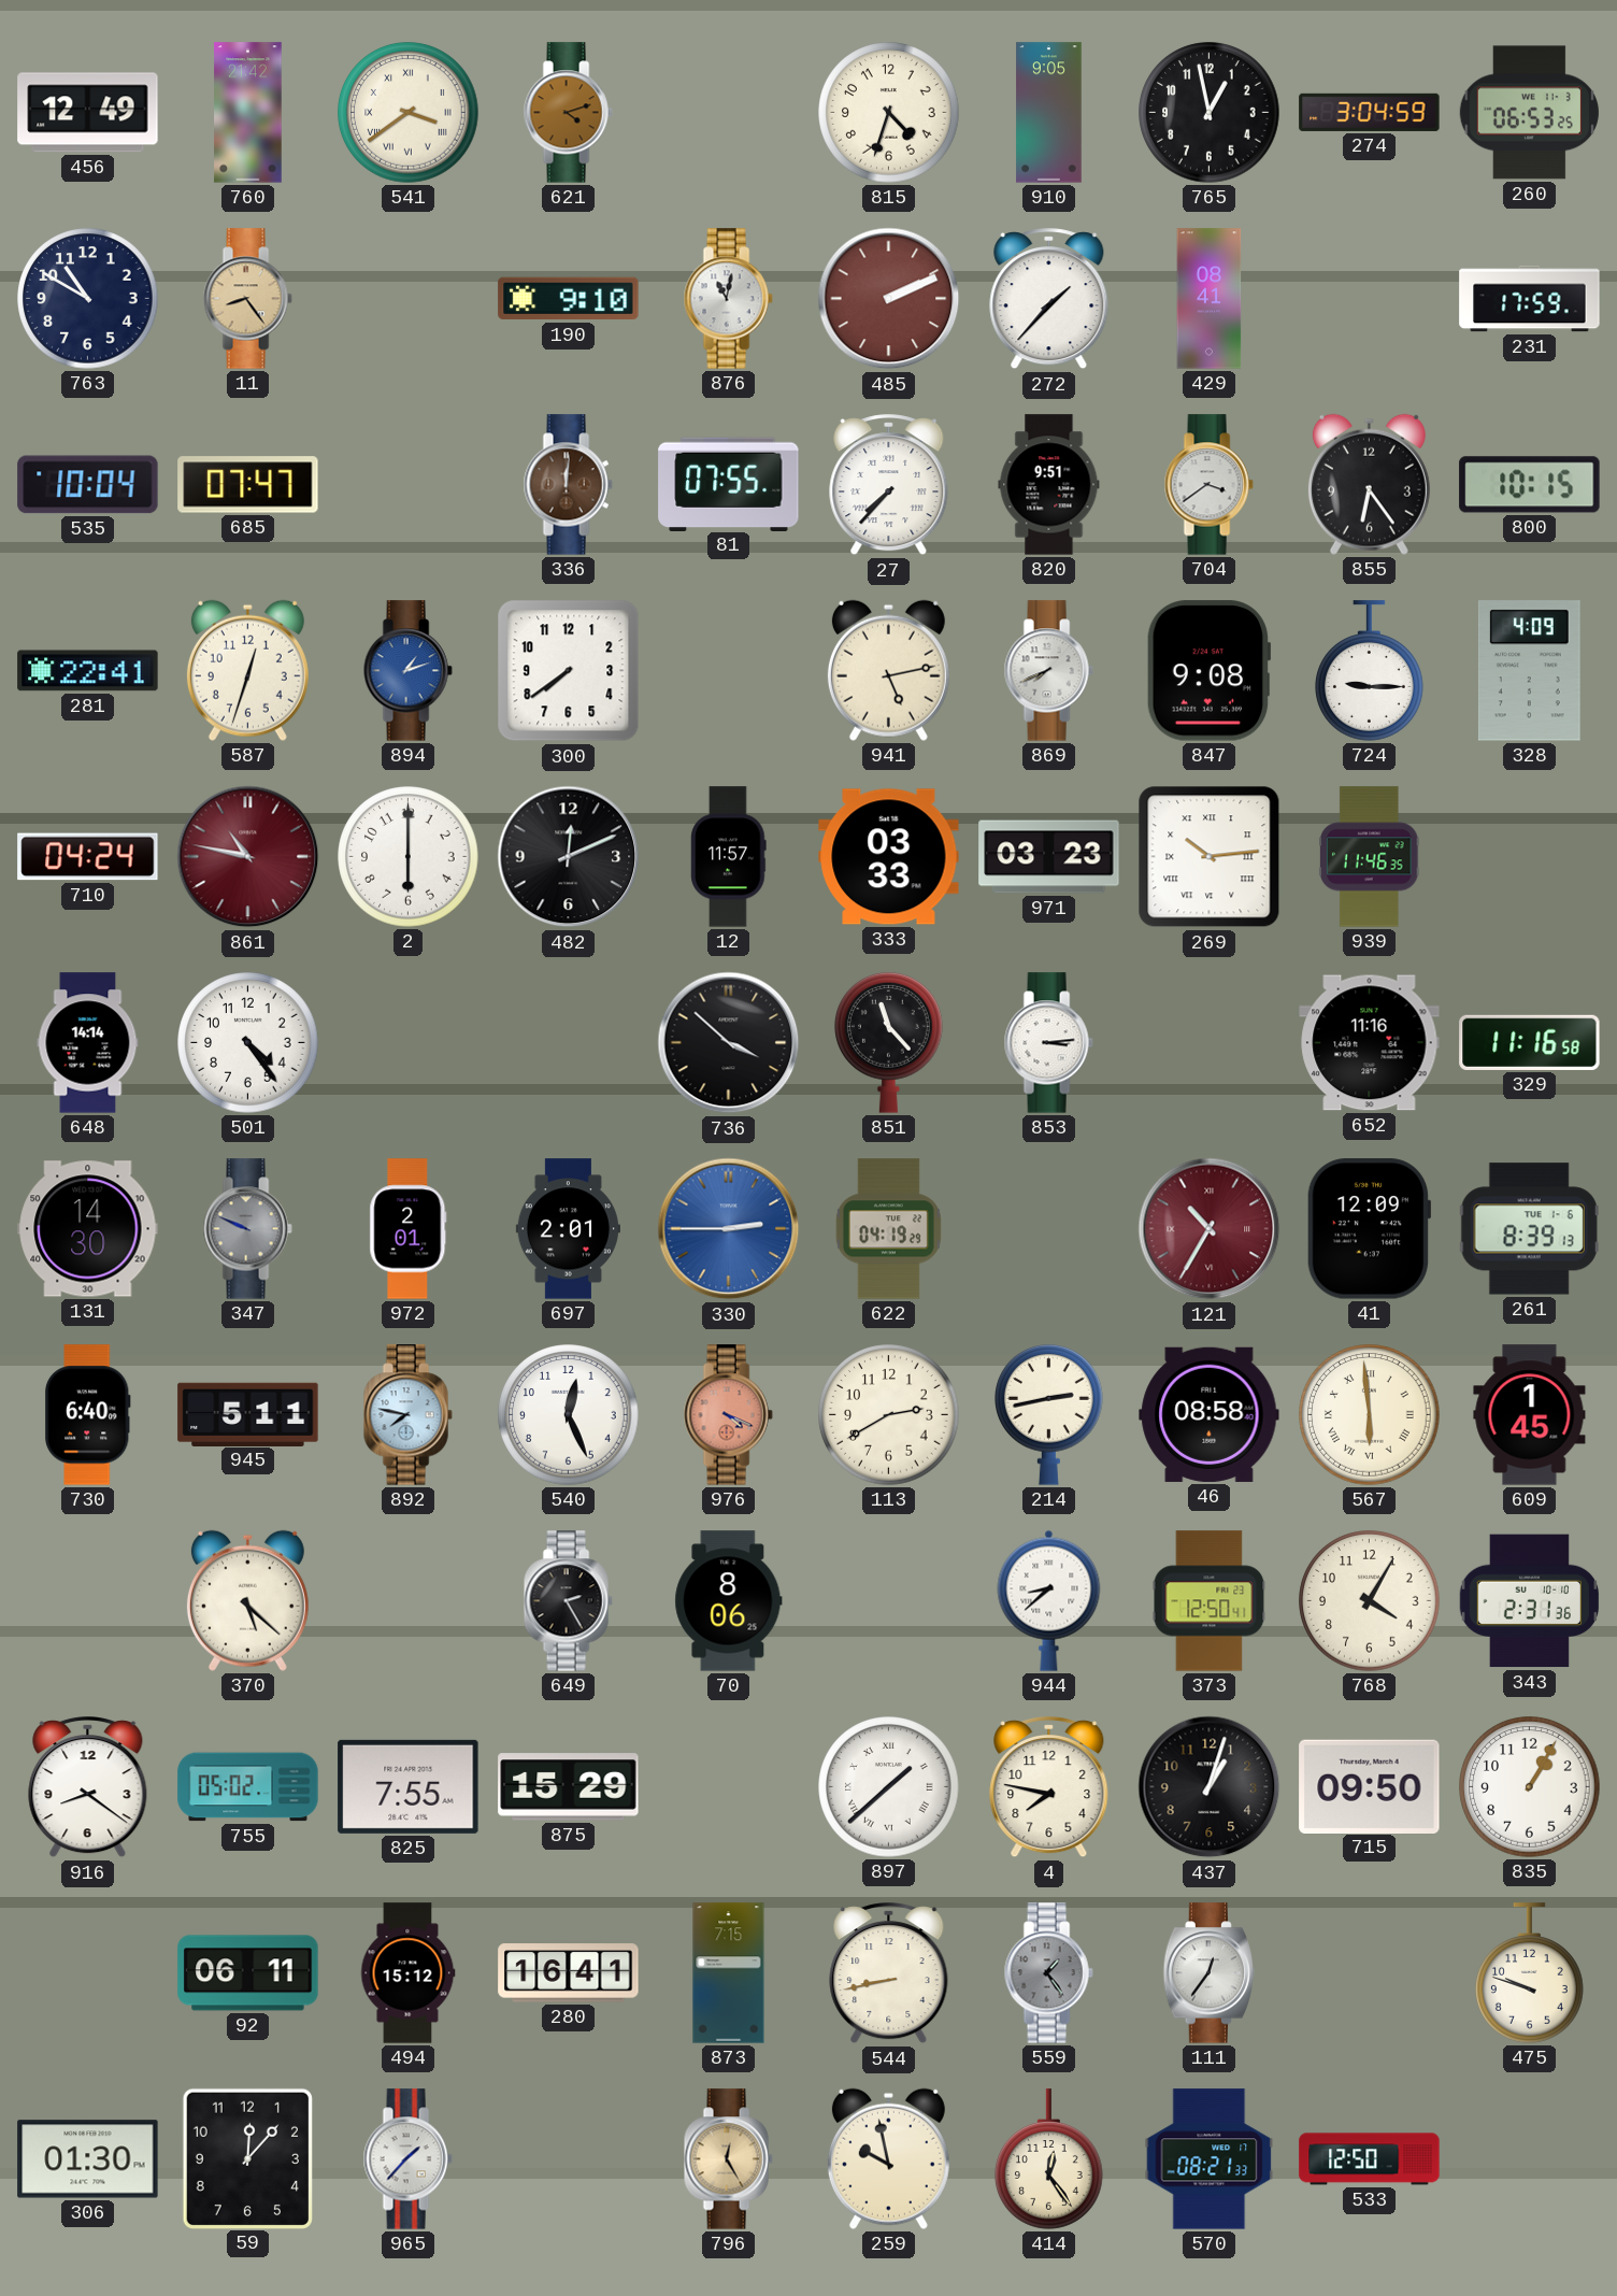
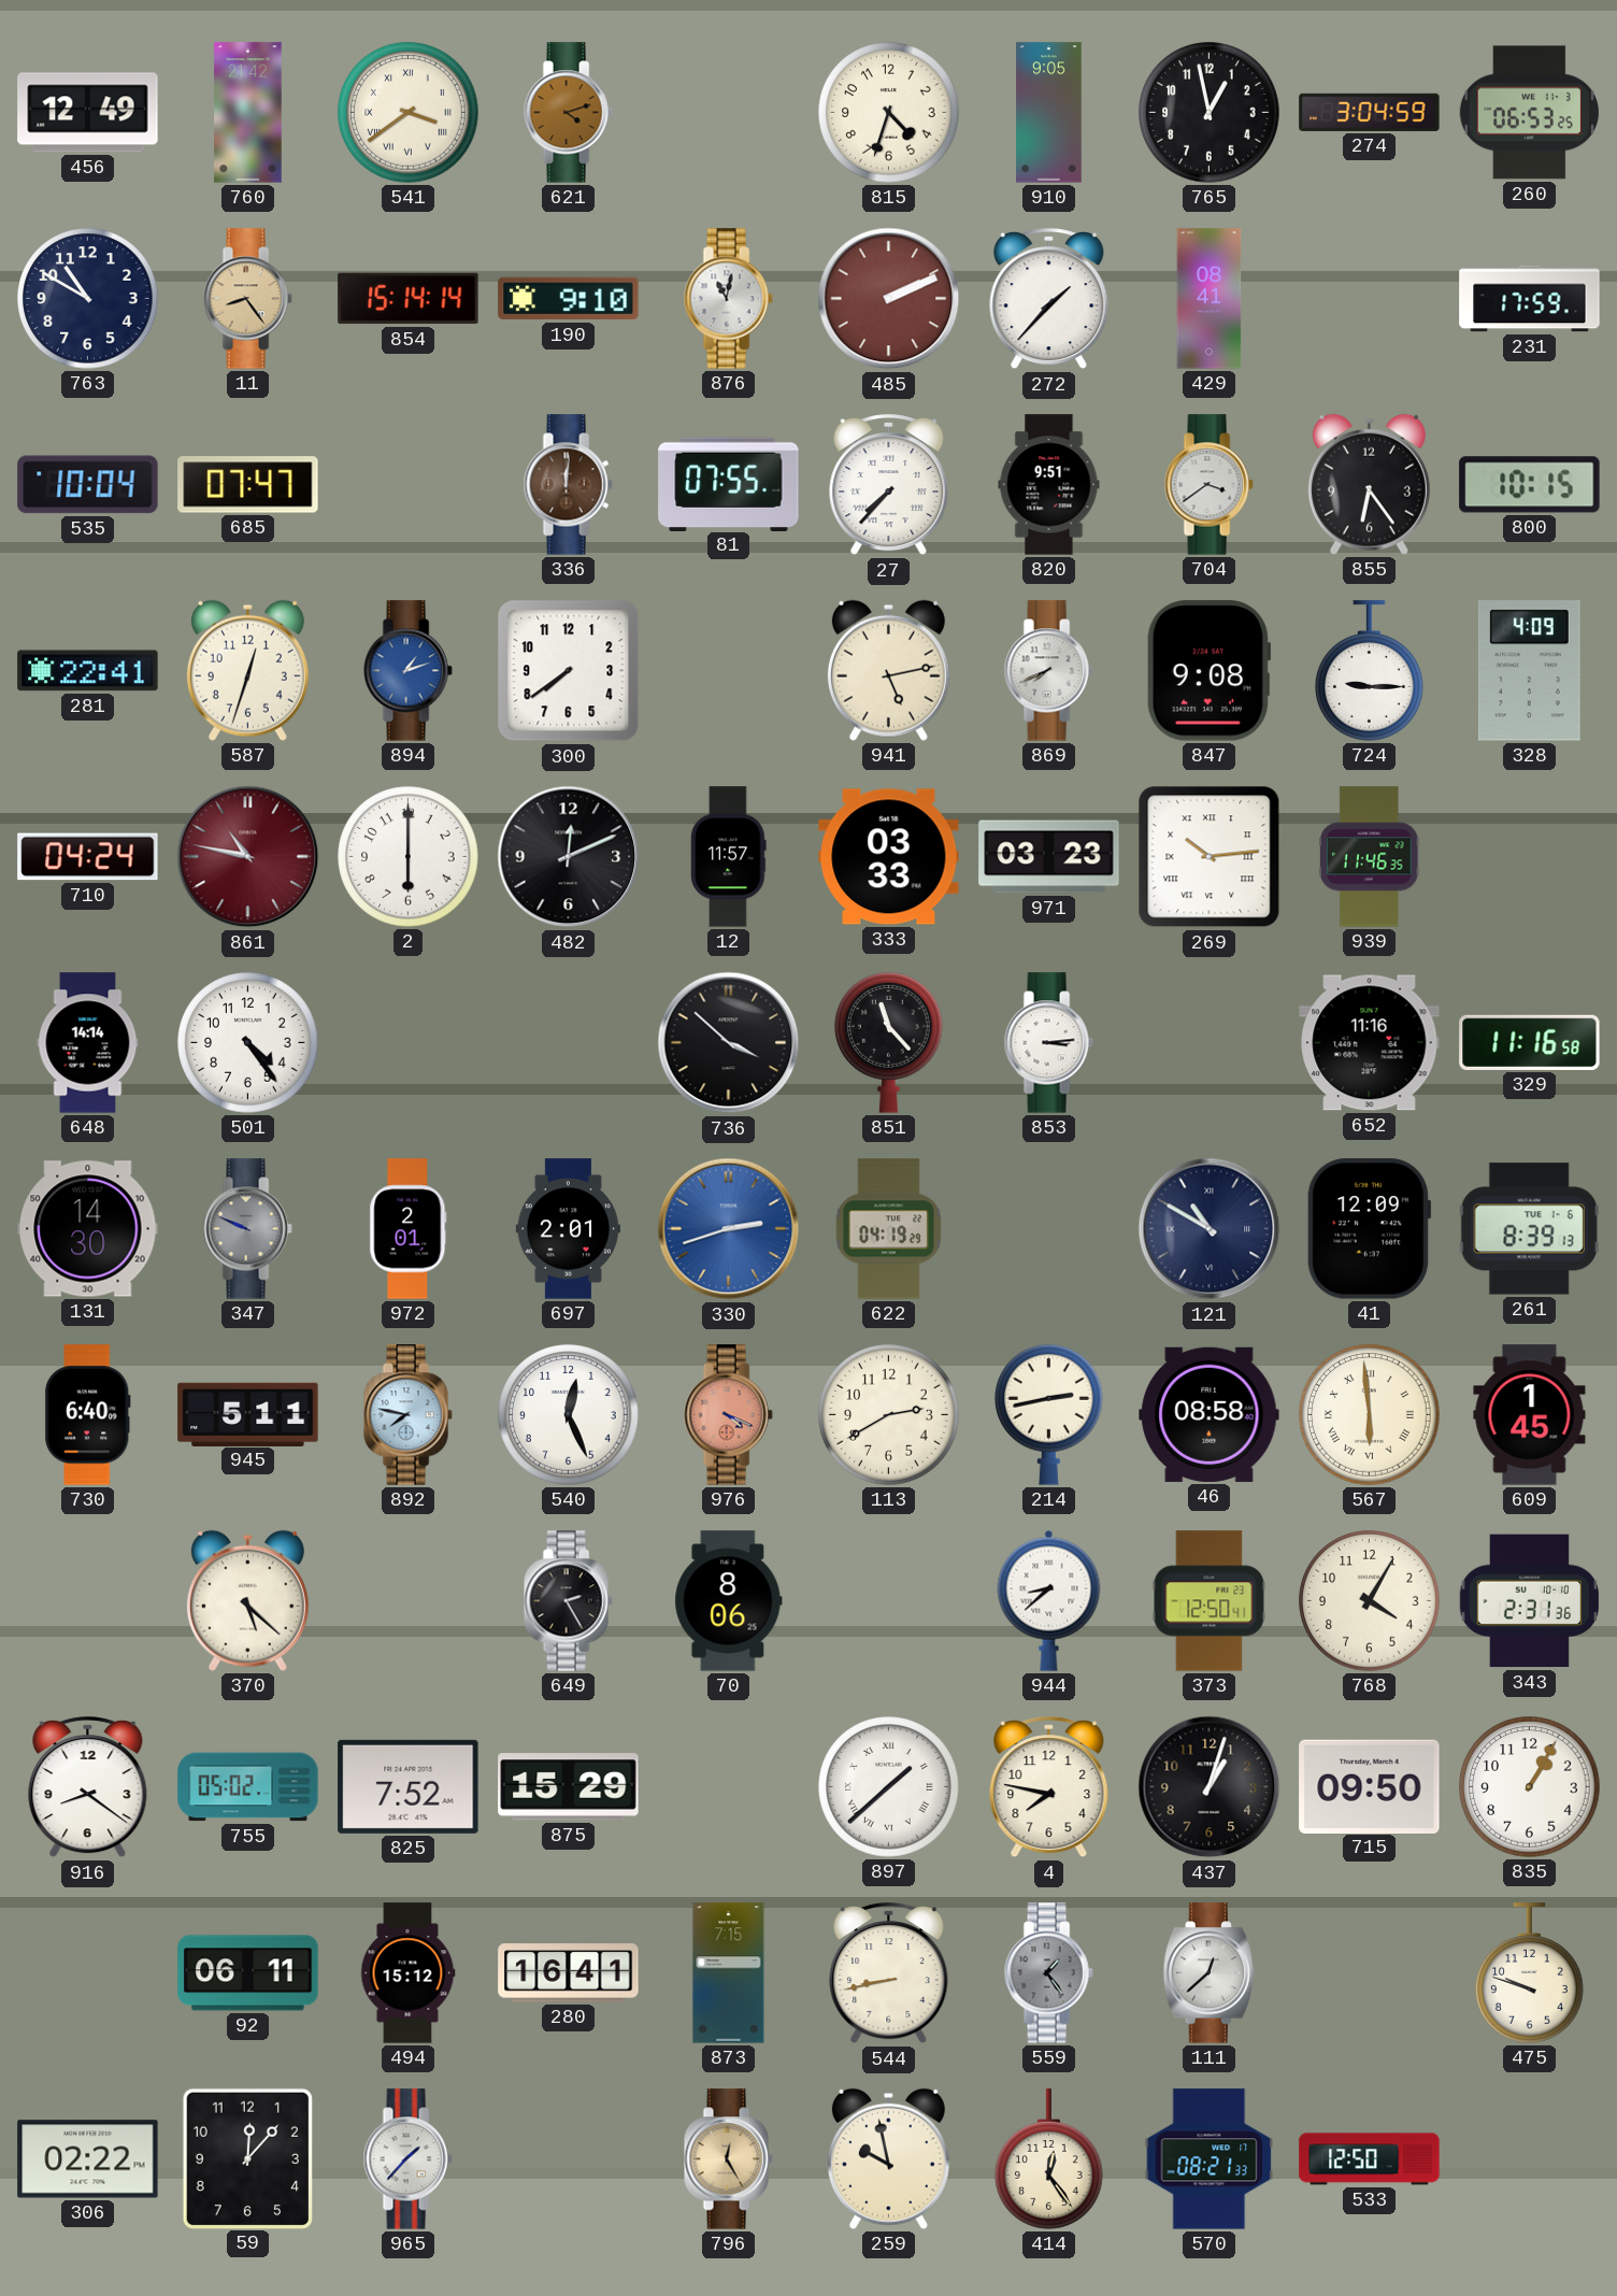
854: none -> 15:14 (409, 299)
330: 2:45 -> 2:42 (729, 1229)
121: 10:35 -> 10:50 (1210, 1229)
121 dial: burgundy -> navy (1210, 1229)
825: 7:55 -> 7:52 (409, 1786)
111: 12:36 -> 12:38 (1210, 1973)
306: 01:30 -> 02:22 (88, 2159)
